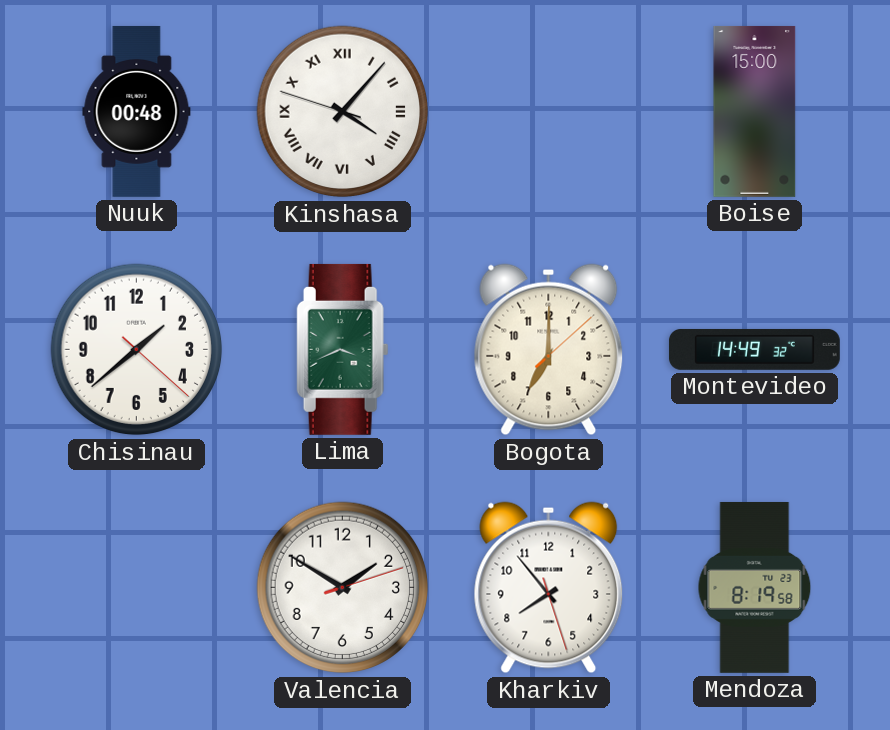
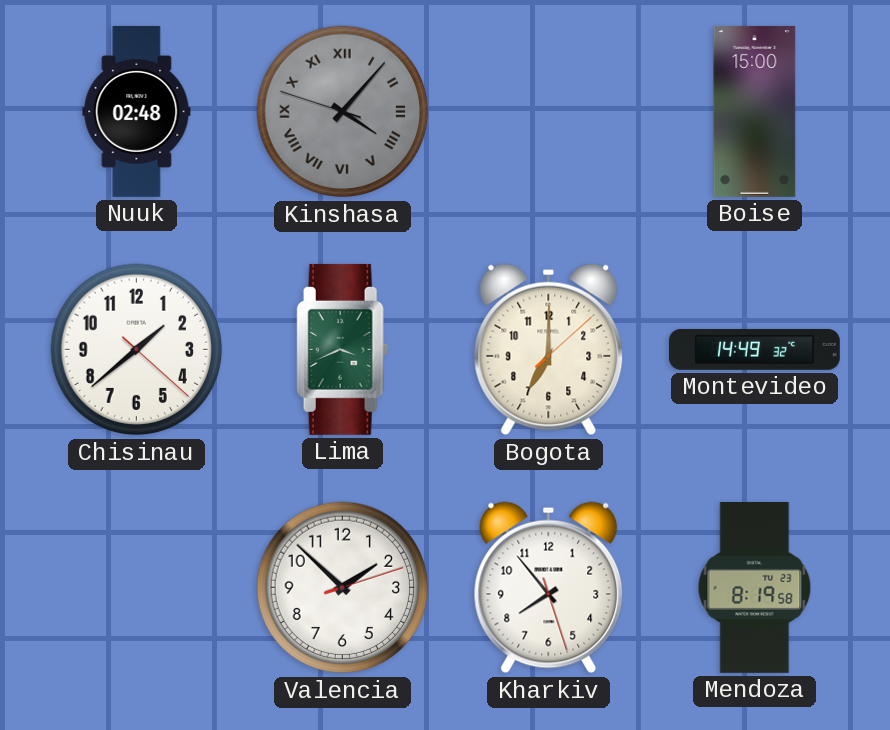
Nuuk: 00:48 -> 02:48 (137, 111)
Kinshasa dial: white -> grey (343, 112)
Valencia: 1:50 -> 1:52 (343, 588)
